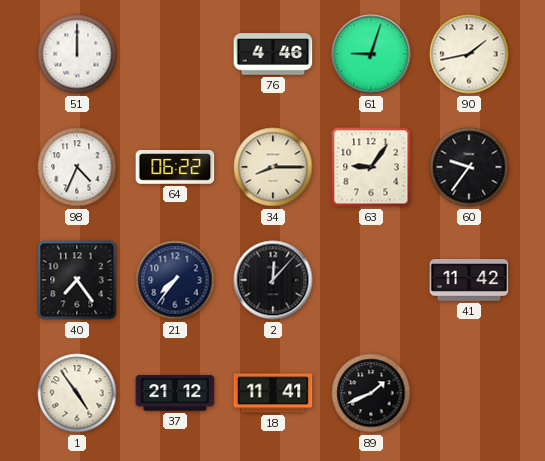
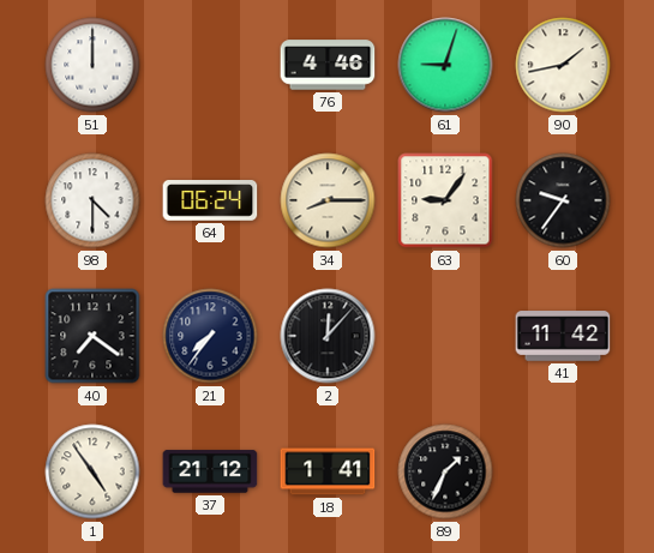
98: 4:34 -> 4:30 (92, 200)
64: 06:22 -> 06:24 (210, 202)
40: 7:24 -> 7:21 (92, 336)
18: 11:41 -> 1:41 (328, 471)
89: 1:41 -> 1:34 (445, 471)
